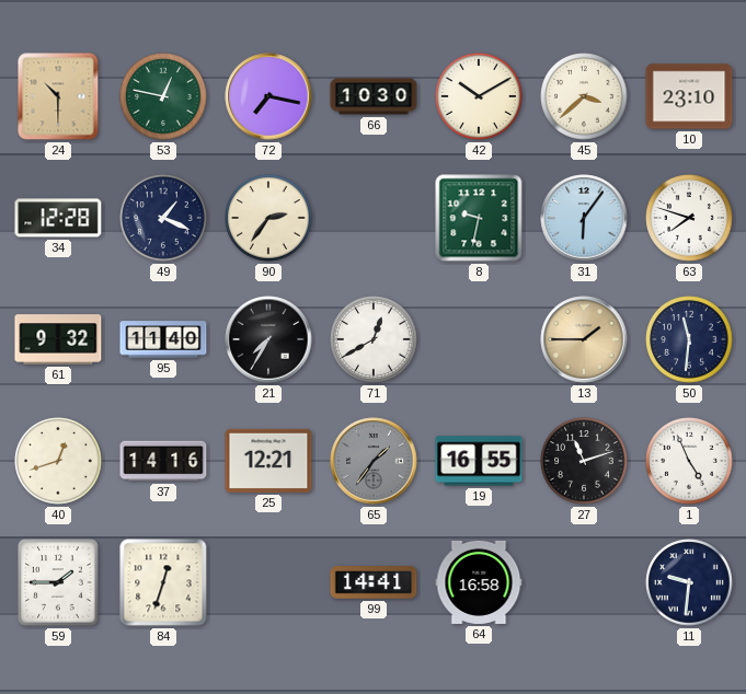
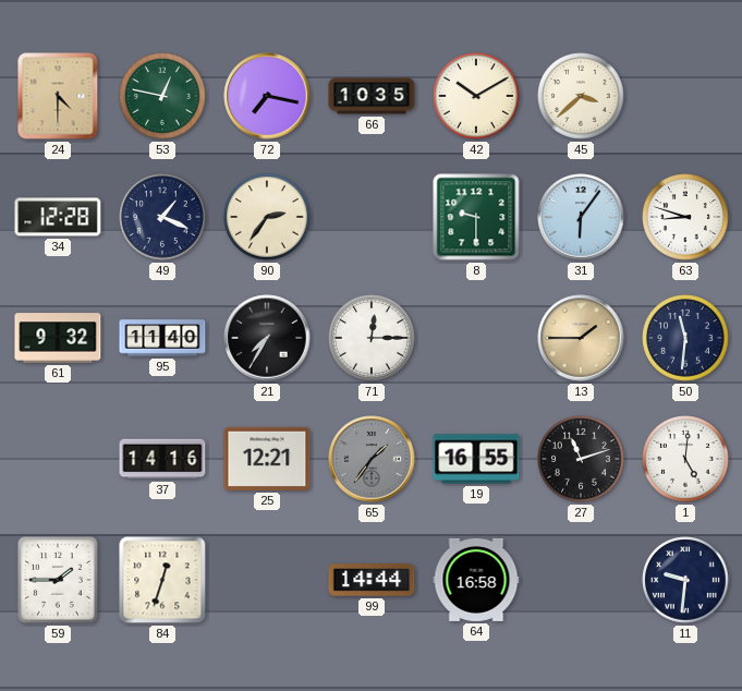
24: 10:30 -> 4:30 (58, 96)
66: 10:30 -> 10:35 (372, 96)
10: 23:10 -> none (689, 96)
8: 9:32 -> 9:30 (476, 217)
63: 7:48 -> 8:48 (685, 217)
71: 12:40 -> 12:15 (372, 338)
40: 12:42 -> none (58, 461)
1: 4:56 -> 5:01 (685, 459)
99: 14:41 -> 14:44 (372, 580)
